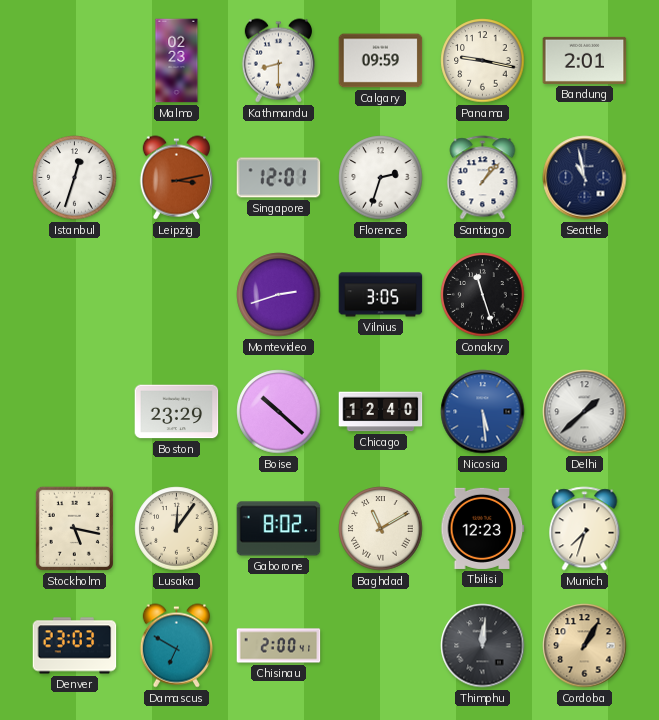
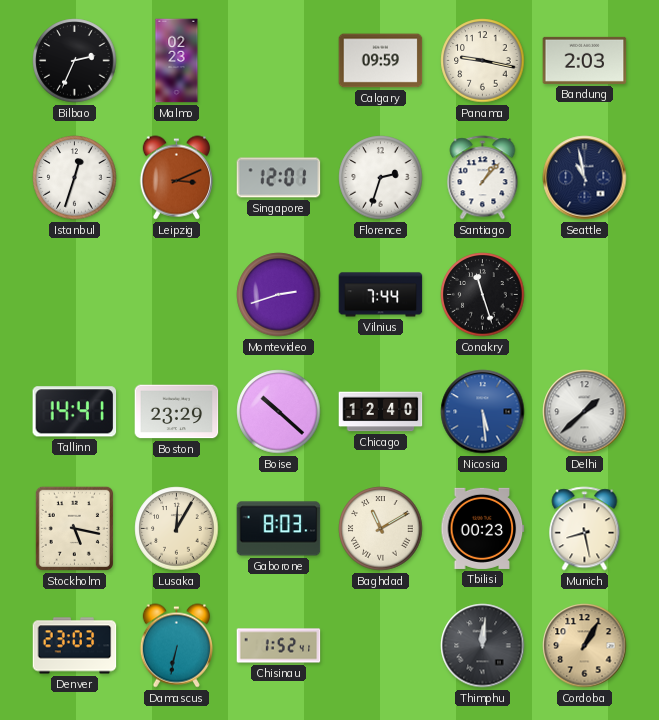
Bilbao: none -> 2:34 (75, 61)
Kathmandu: 8:30 -> none (278, 61)
Bandung: 2:01 -> 2:03 (585, 60)
Leipzig: 3:13 -> 3:11 (176, 178)
Vilnius: 3:05 -> 7:44 (381, 295)
Tallinn: none -> 14:41 (75, 412)
Lusaka: 12:06 -> 12:05 (177, 529)
Gaborone: 8:02 -> 8:03 (279, 529)
Tbilisi: 12:23 -> 00:23 (483, 528)
Munich: 7:33 -> 8:28 (585, 529)
Damascus: 6:50 -> 6:32 (176, 646)
Chisinau: 2:00 -> 1:52 (279, 646)
